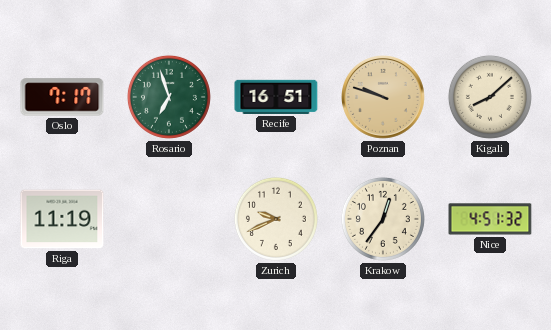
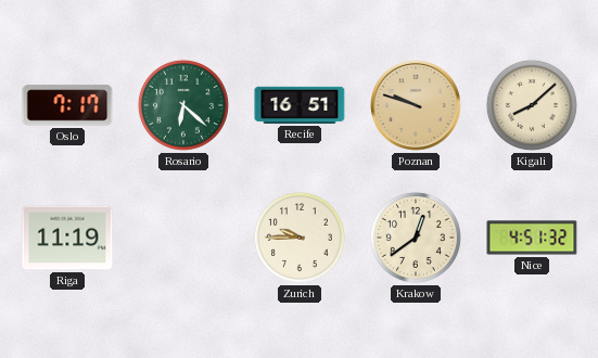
Rosario: 6:57 -> 6:22 (183, 105)
Zurich: 9:41 -> 9:45 (300, 238)
Krakow: 12:36 -> 12:39 (416, 238)
